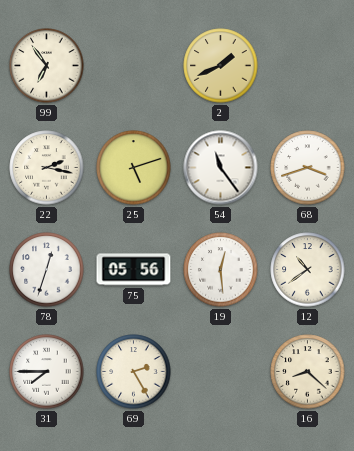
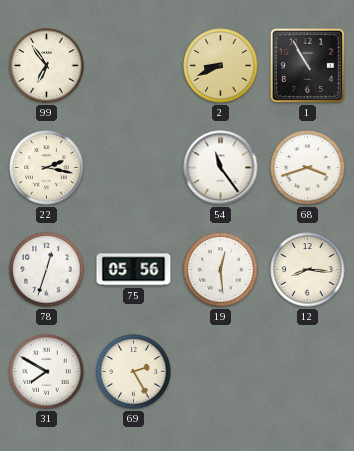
2: 1:41 -> 8:41 (221, 66)
1: none -> 10:55 (307, 65)
25: 5:12 -> none (134, 168)
12: 10:39 -> 8:16 (308, 270)
31: 7:45 -> 7:50 (47, 372)
16: 8:22 -> none (308, 372)
